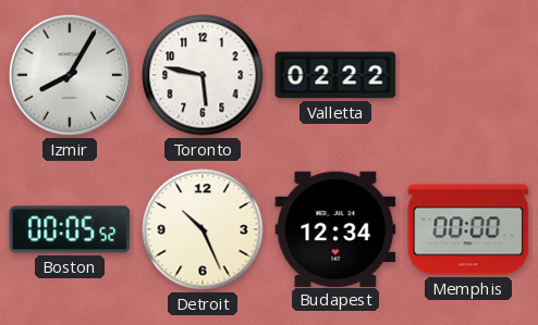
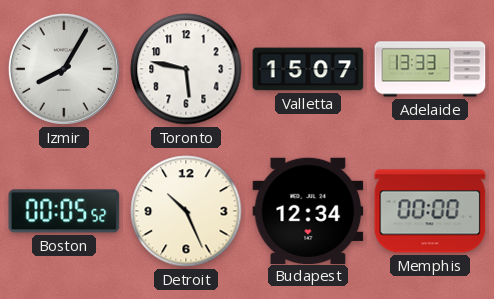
Valletta: 02:22 -> 15:07 (308, 69)
Adelaide: none -> 13:33 (430, 69)
